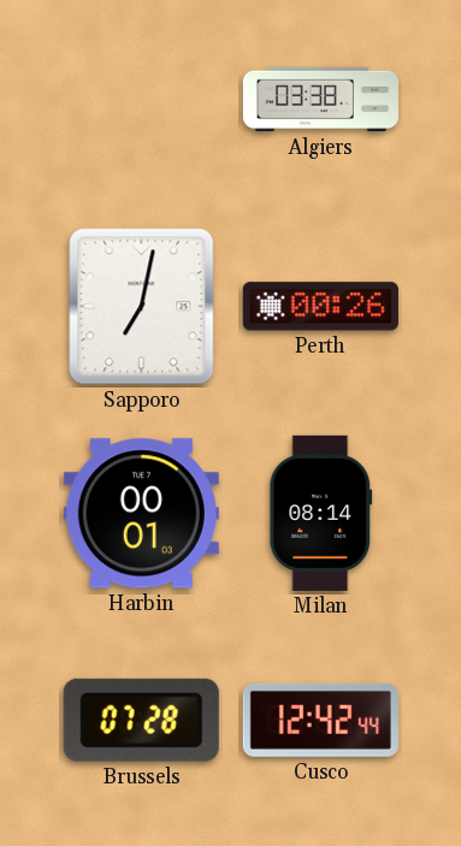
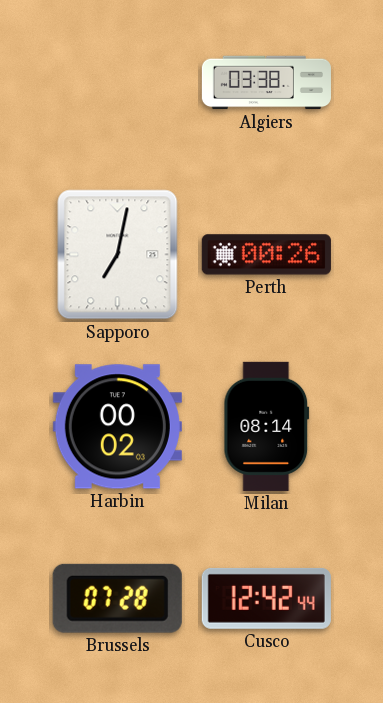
Harbin: 00:01 -> 00:02 (117, 427)
